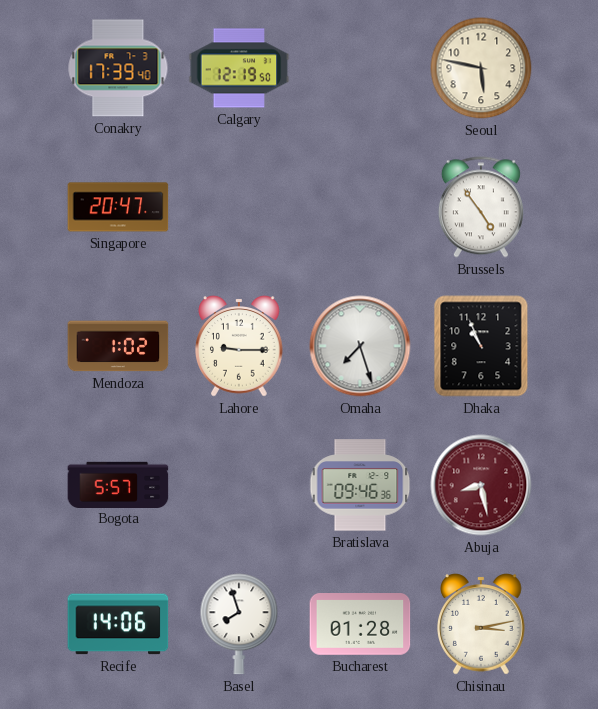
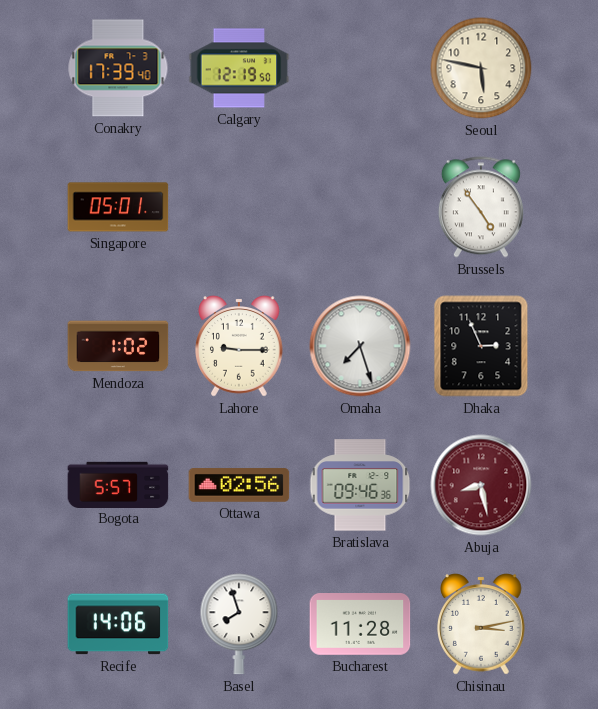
Singapore: 20:47 -> 05:01 (118, 207)
Dhaka: 10:56 -> 2:56 (481, 346)
Ottawa: none -> 02:56 (239, 485)
Bucharest: 01:28 -> 11:28 (360, 625)
